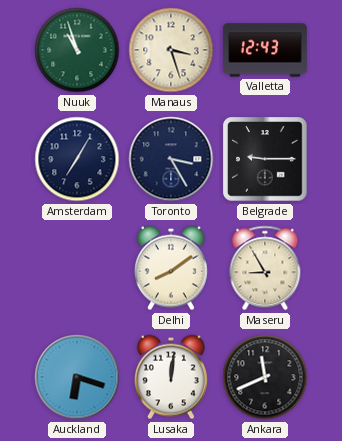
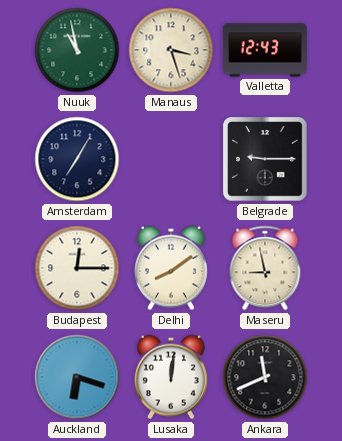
Nuuk: 10:57 -> 10:58 (77, 50)
Toronto: 3:25 -> none (171, 159)
Budapest: none -> 12:15 (77, 268)
Maseru: 8:55 -> 8:58 (265, 268)
